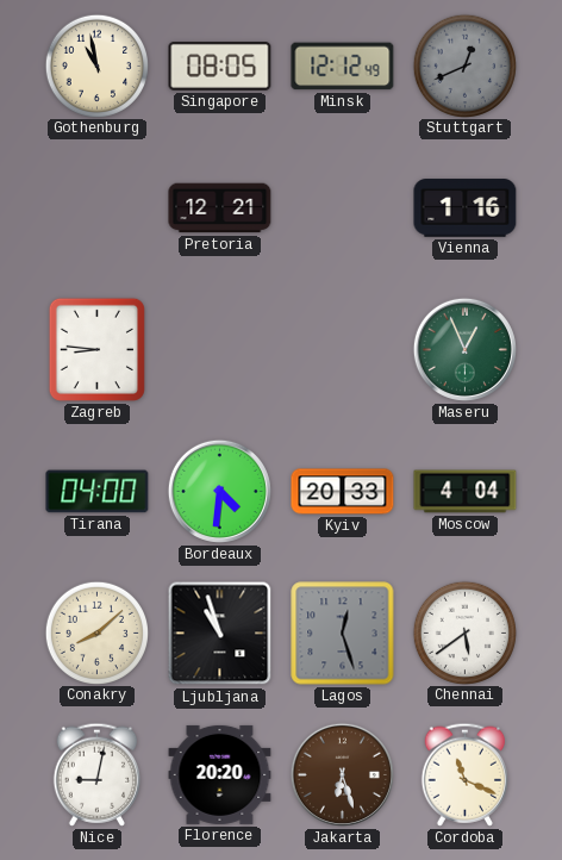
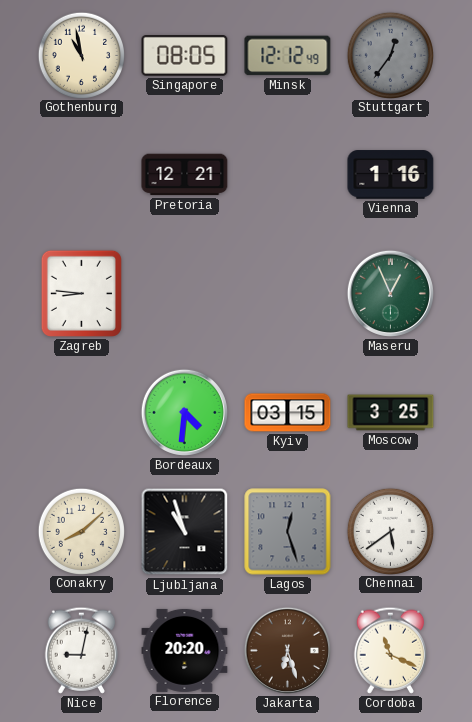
Stuttgart: 12:41 -> 12:36 (390, 55)
Tirana: 04:00 -> none (98, 492)
Kyiv: 20:33 -> 03:15 (288, 413)
Moscow: 4:04 -> 3:25 (391, 413)
